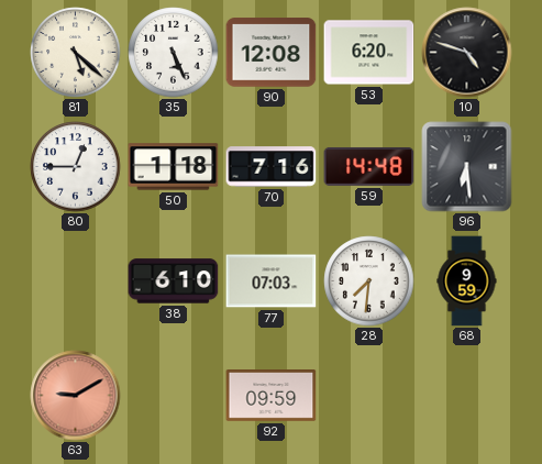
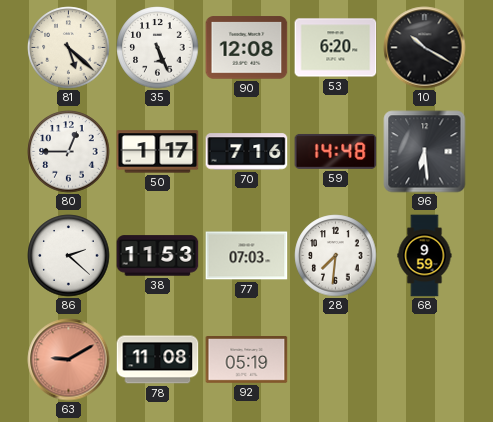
10: 4:48 -> 10:20 (425, 48)
50: 1:18 -> 1:17 (158, 152)
86: none -> 2:22 (69, 256)
38: 6:10 -> 11:53 (158, 256)
78: none -> 11:08 (158, 360)
92: 09:59 -> 05:19 (247, 360)
